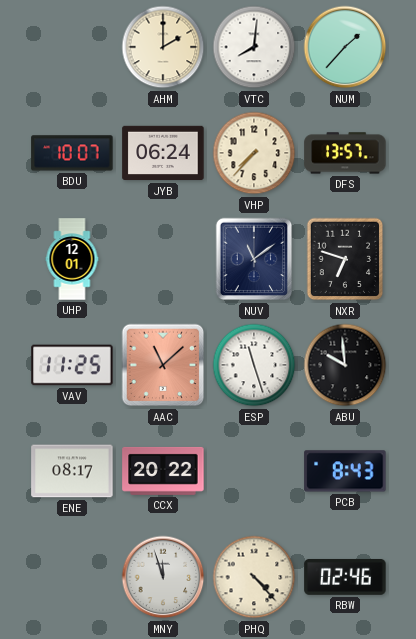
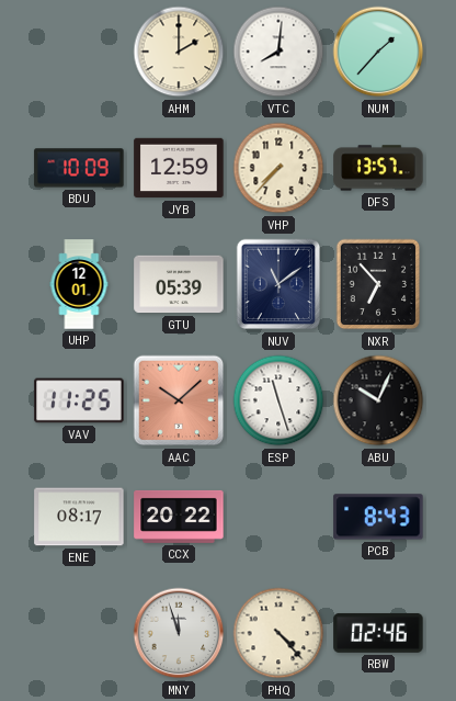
BDU: 10:07 -> 10:09 (79, 168)
JYB: 06:24 -> 12:59 (179, 168)
GTU: none -> 05:39 (179, 284)
NXR: 6:48 -> 6:53 (378, 284)
AAC: 11:08 -> 10:08 (179, 400)
ABU: 9:59 -> 10:04 (378, 400)
